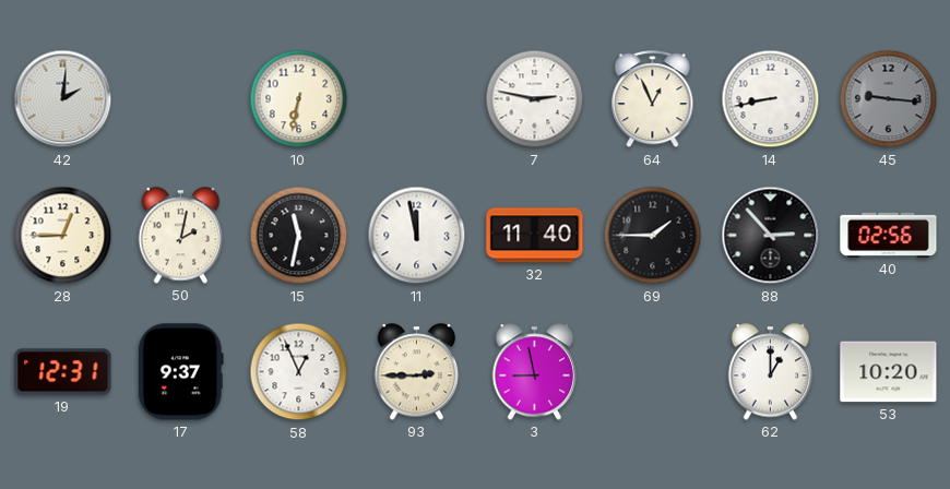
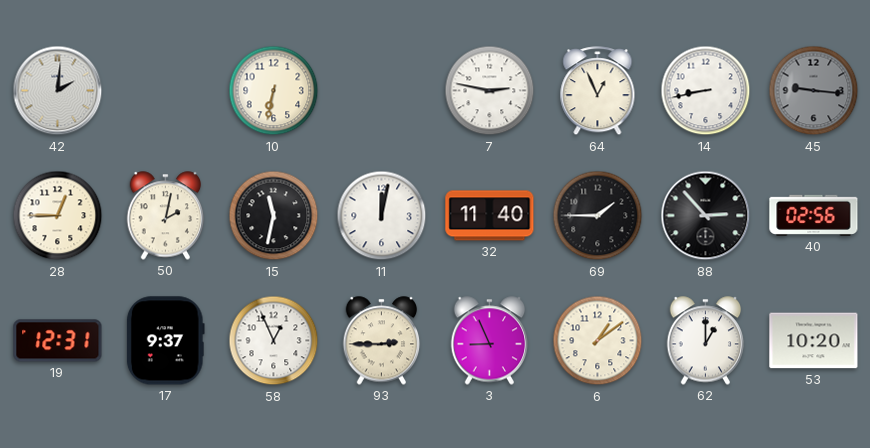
11: 11:58 -> 12:02 (382, 216)
3: 8:58 -> 8:56 (490, 341)
6: none -> 1:09 (598, 341)
